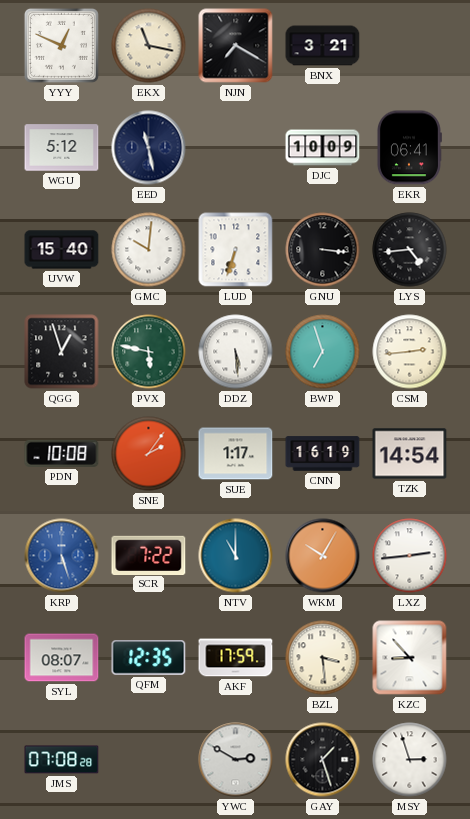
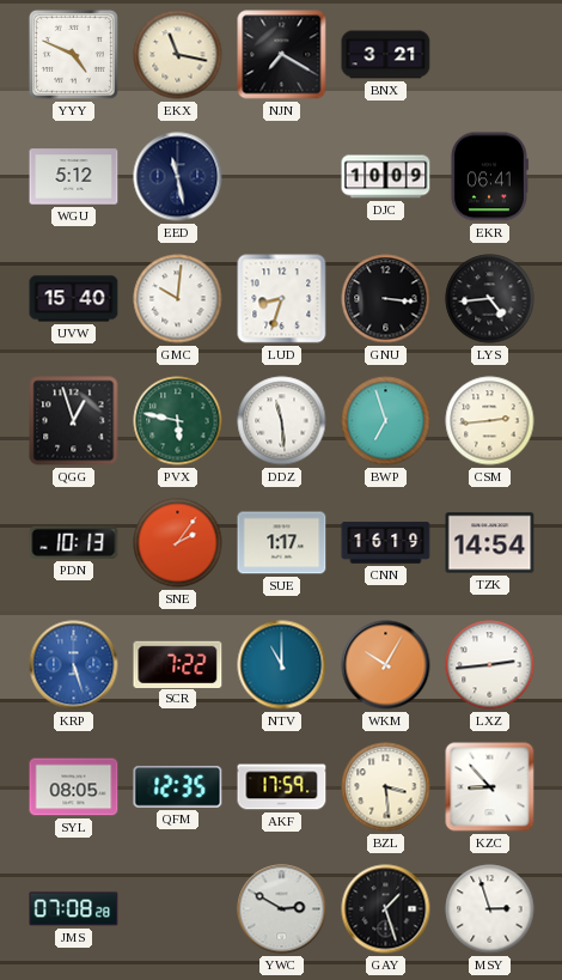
YYY: 12:49 -> 4:49 (73, 54)
LUD: 6:33 -> 8:33 (282, 299)
DDZ: 5:29 -> 11:29 (282, 421)
PDN: 10:08 -> 10:13 (74, 542)
SYL: 08:07 -> 08:05 (74, 787)
